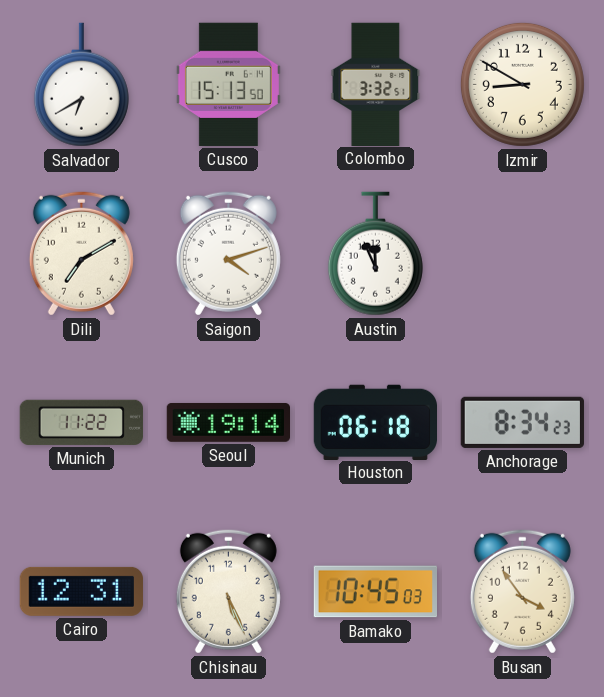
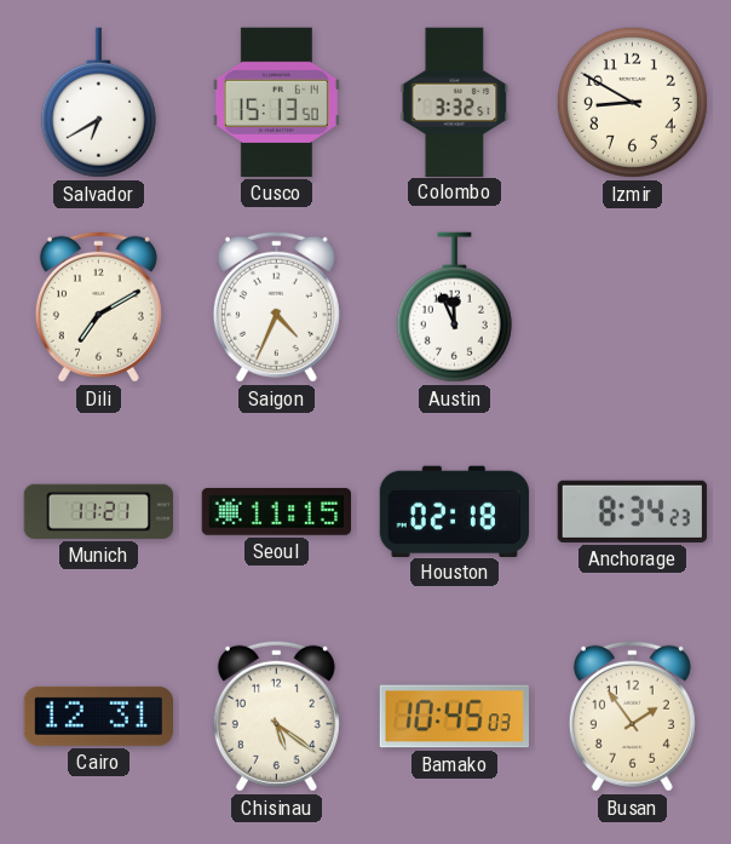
Saigon: 4:12 -> 4:34 (276, 306)
Munich: 11:22 -> 11:21 (98, 511)
Seoul: 19:14 -> 11:15 (276, 511)
Houston: 06:18 -> 02:18 (454, 511)
Chisinau: 5:26 -> 5:21 (276, 716)
Busan: 3:54 -> 1:54 (632, 716)
